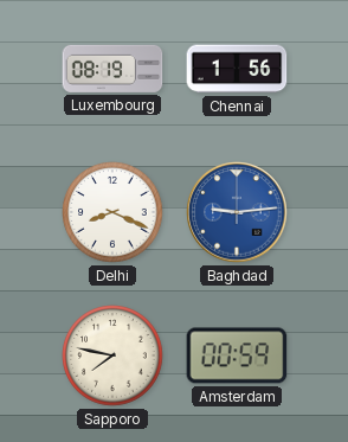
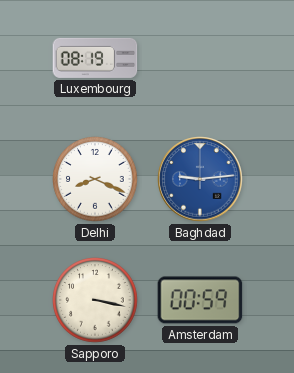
Chennai: 1:56 -> none (237, 69)
Sapporo: 7:47 -> 3:17 (95, 300)
